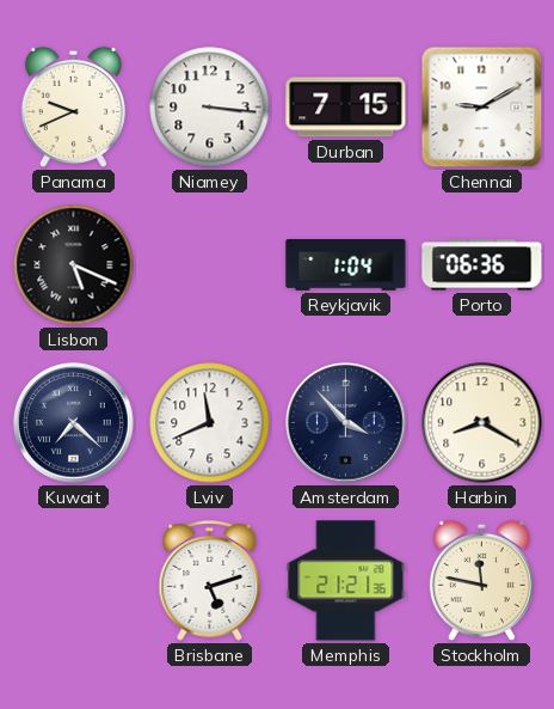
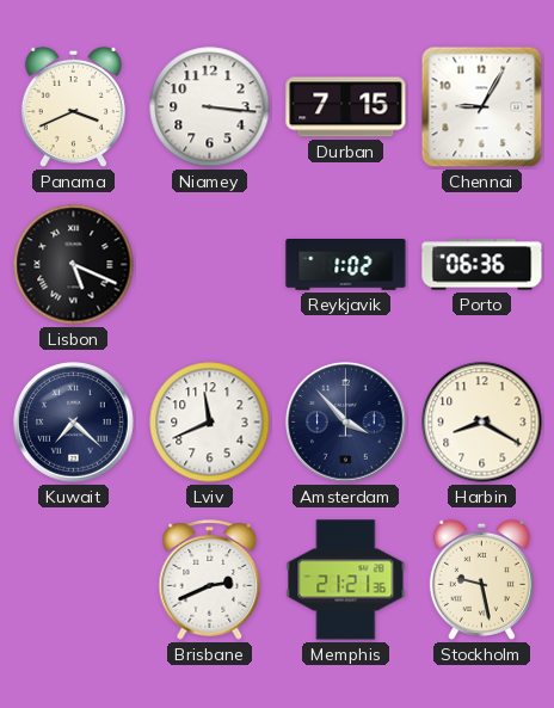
Panama: 9:41 -> 3:41 (73, 106)
Chennai: 9:10 -> 9:05 (482, 107)
Reykjavik: 1:04 -> 1:02 (346, 265)
Brisbane: 5:12 -> 2:41 (210, 580)
Stockholm: 11:47 -> 9:28 (481, 579)
